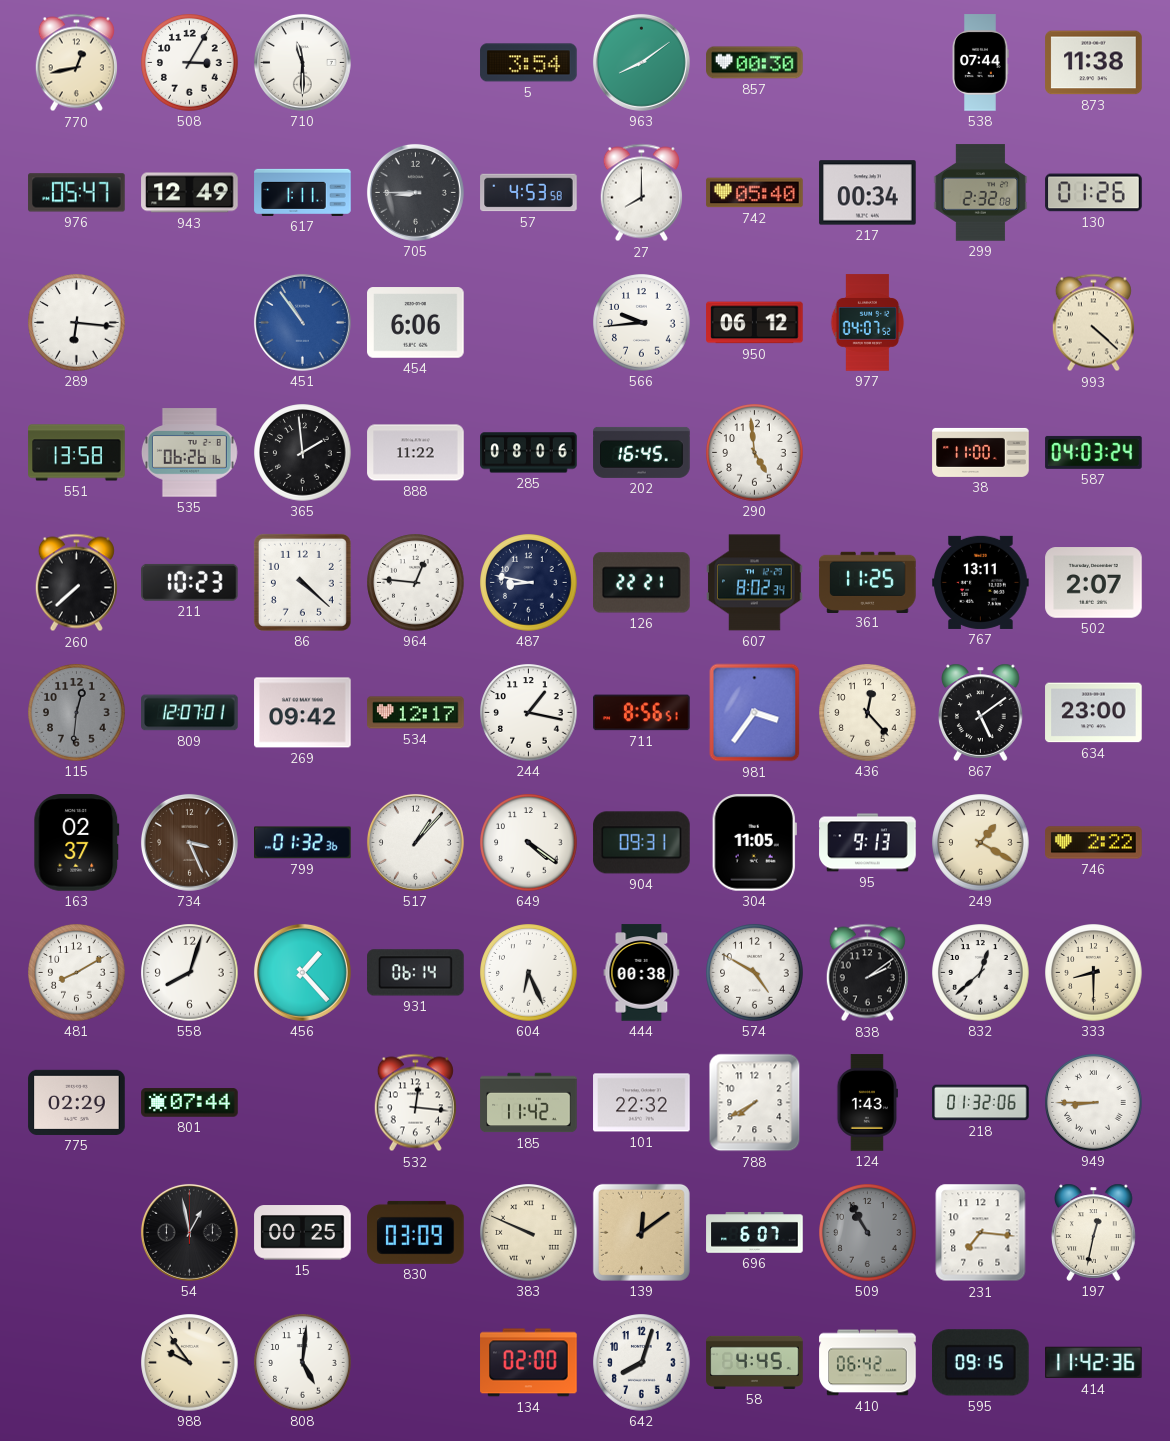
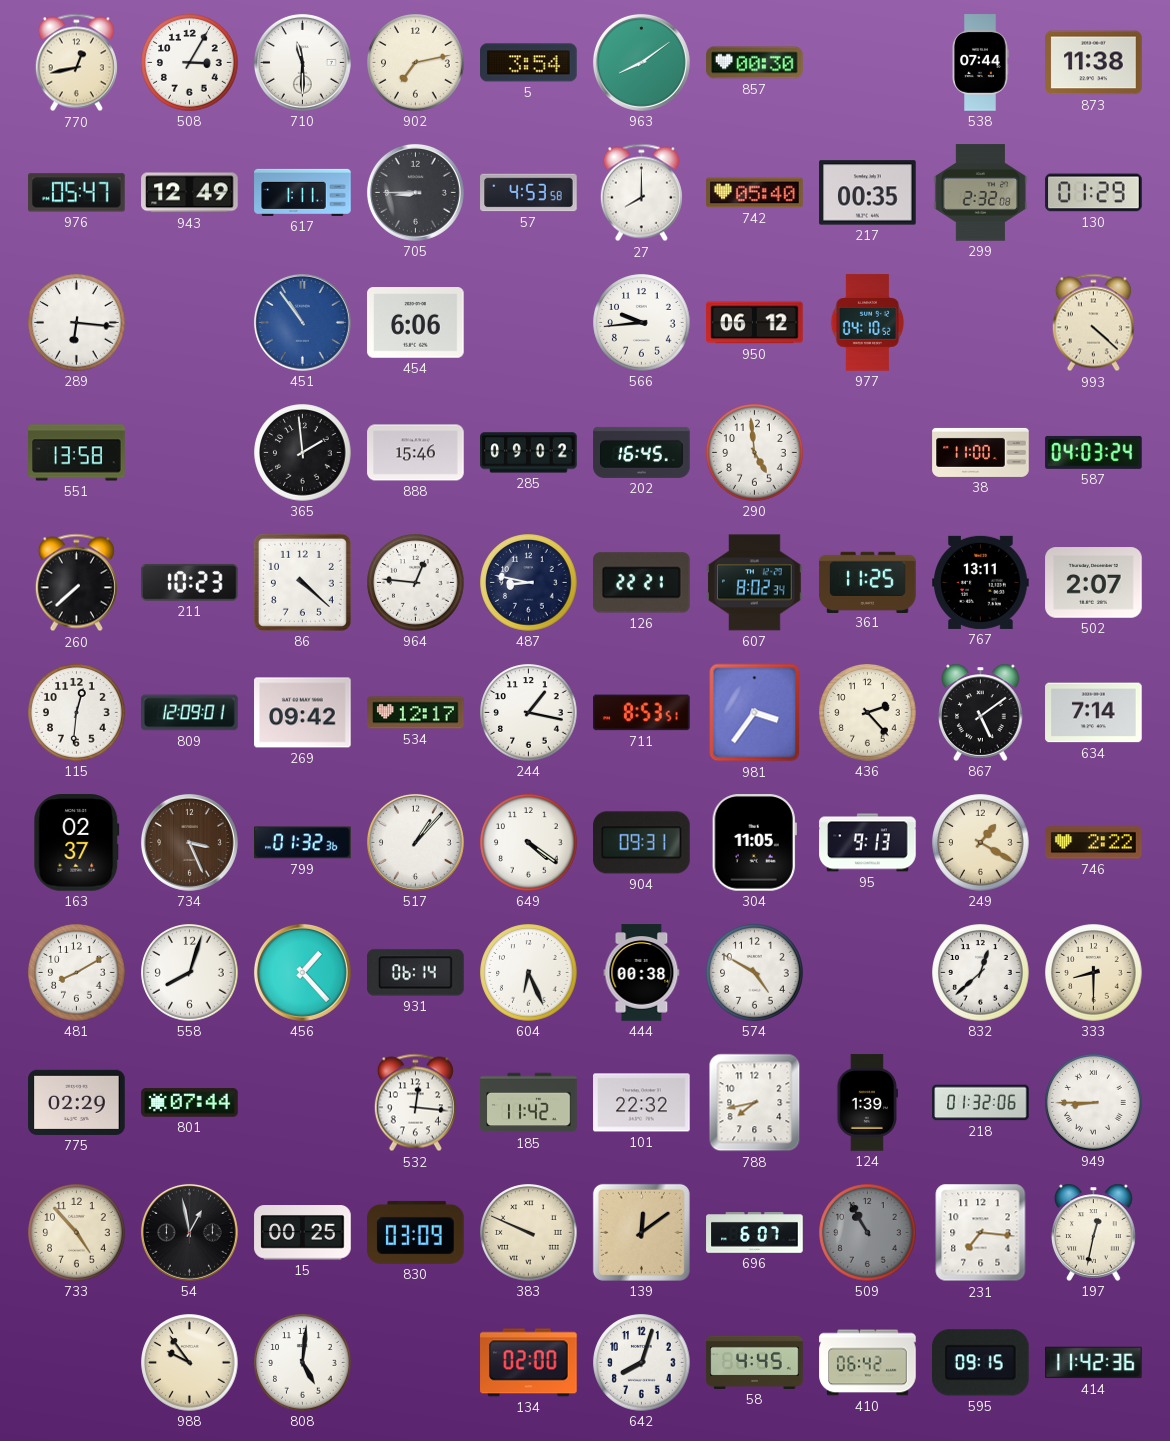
902: none -> 7:13 (416, 63)
217: 00:34 -> 00:35 (868, 193)
130: 01:26 -> 01:29 (1094, 193)
977: 04:07 -> 04:10 (868, 323)
535: 06:26 -> none (189, 453)
888: 11:22 -> 15:46 (416, 453)
285: 08:06 -> 09:02 (529, 453)
115 dial: grey -> white (77, 713)
809: 12:07 -> 12:09 (190, 713)
711: 8:56 -> 8:53 (642, 713)
436: 12:23 -> 2:23 (868, 713)
634: 23:00 -> 7:14 (1094, 713)
838: 2:09 -> none (867, 973)
788: 7:40 -> 7:43 (755, 1103)
124: 1:43 -> 1:39 (867, 1103)
733: none -> 4:53 (77, 1233)
